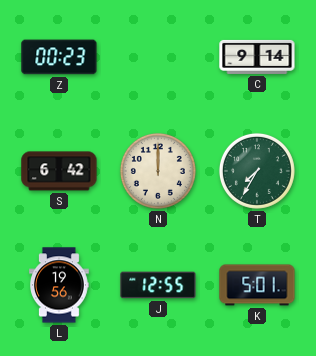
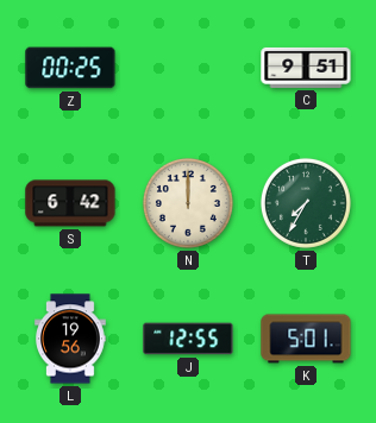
Z: 00:23 -> 00:25 (70, 68)
C: 9:14 -> 9:51 (306, 68)
